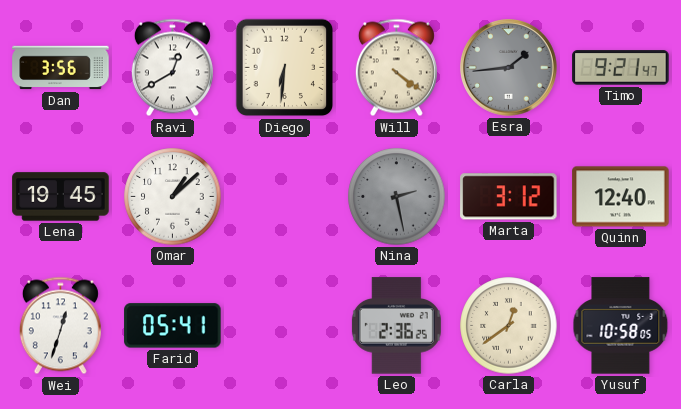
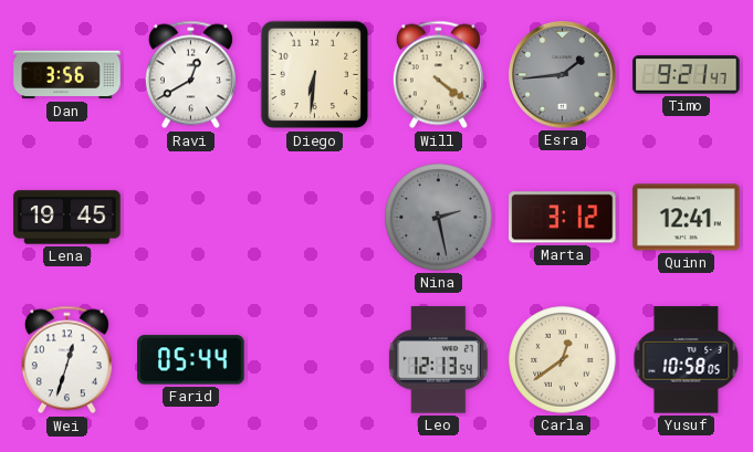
Omar: 1:08 -> none (173, 197)
Quinn: 12:40 -> 12:41 (687, 218)
Farid: 05:41 -> 05:44 (191, 360)
Leo: 2:36 -> 12:13 (438, 360)
